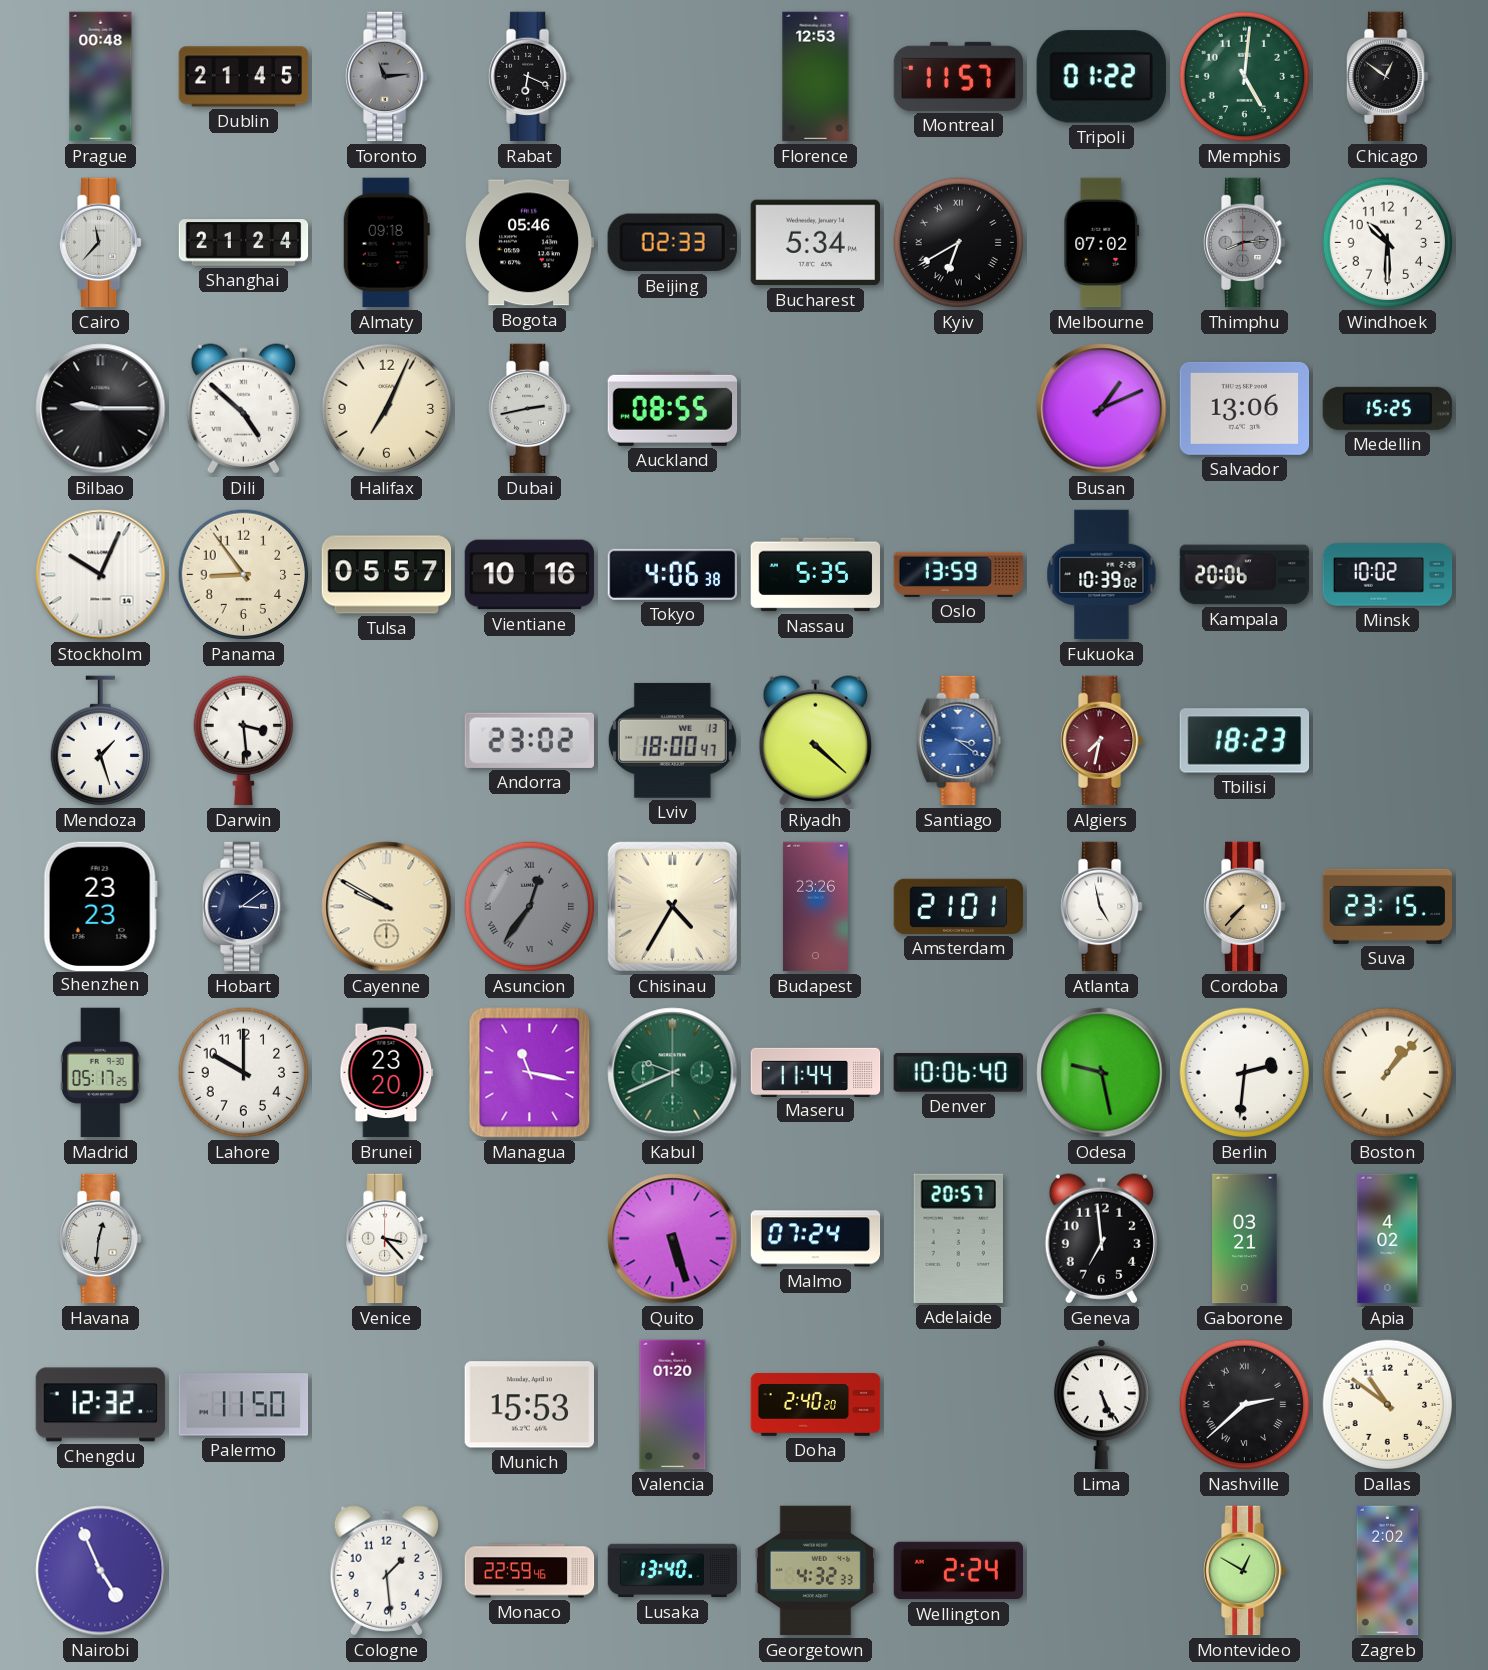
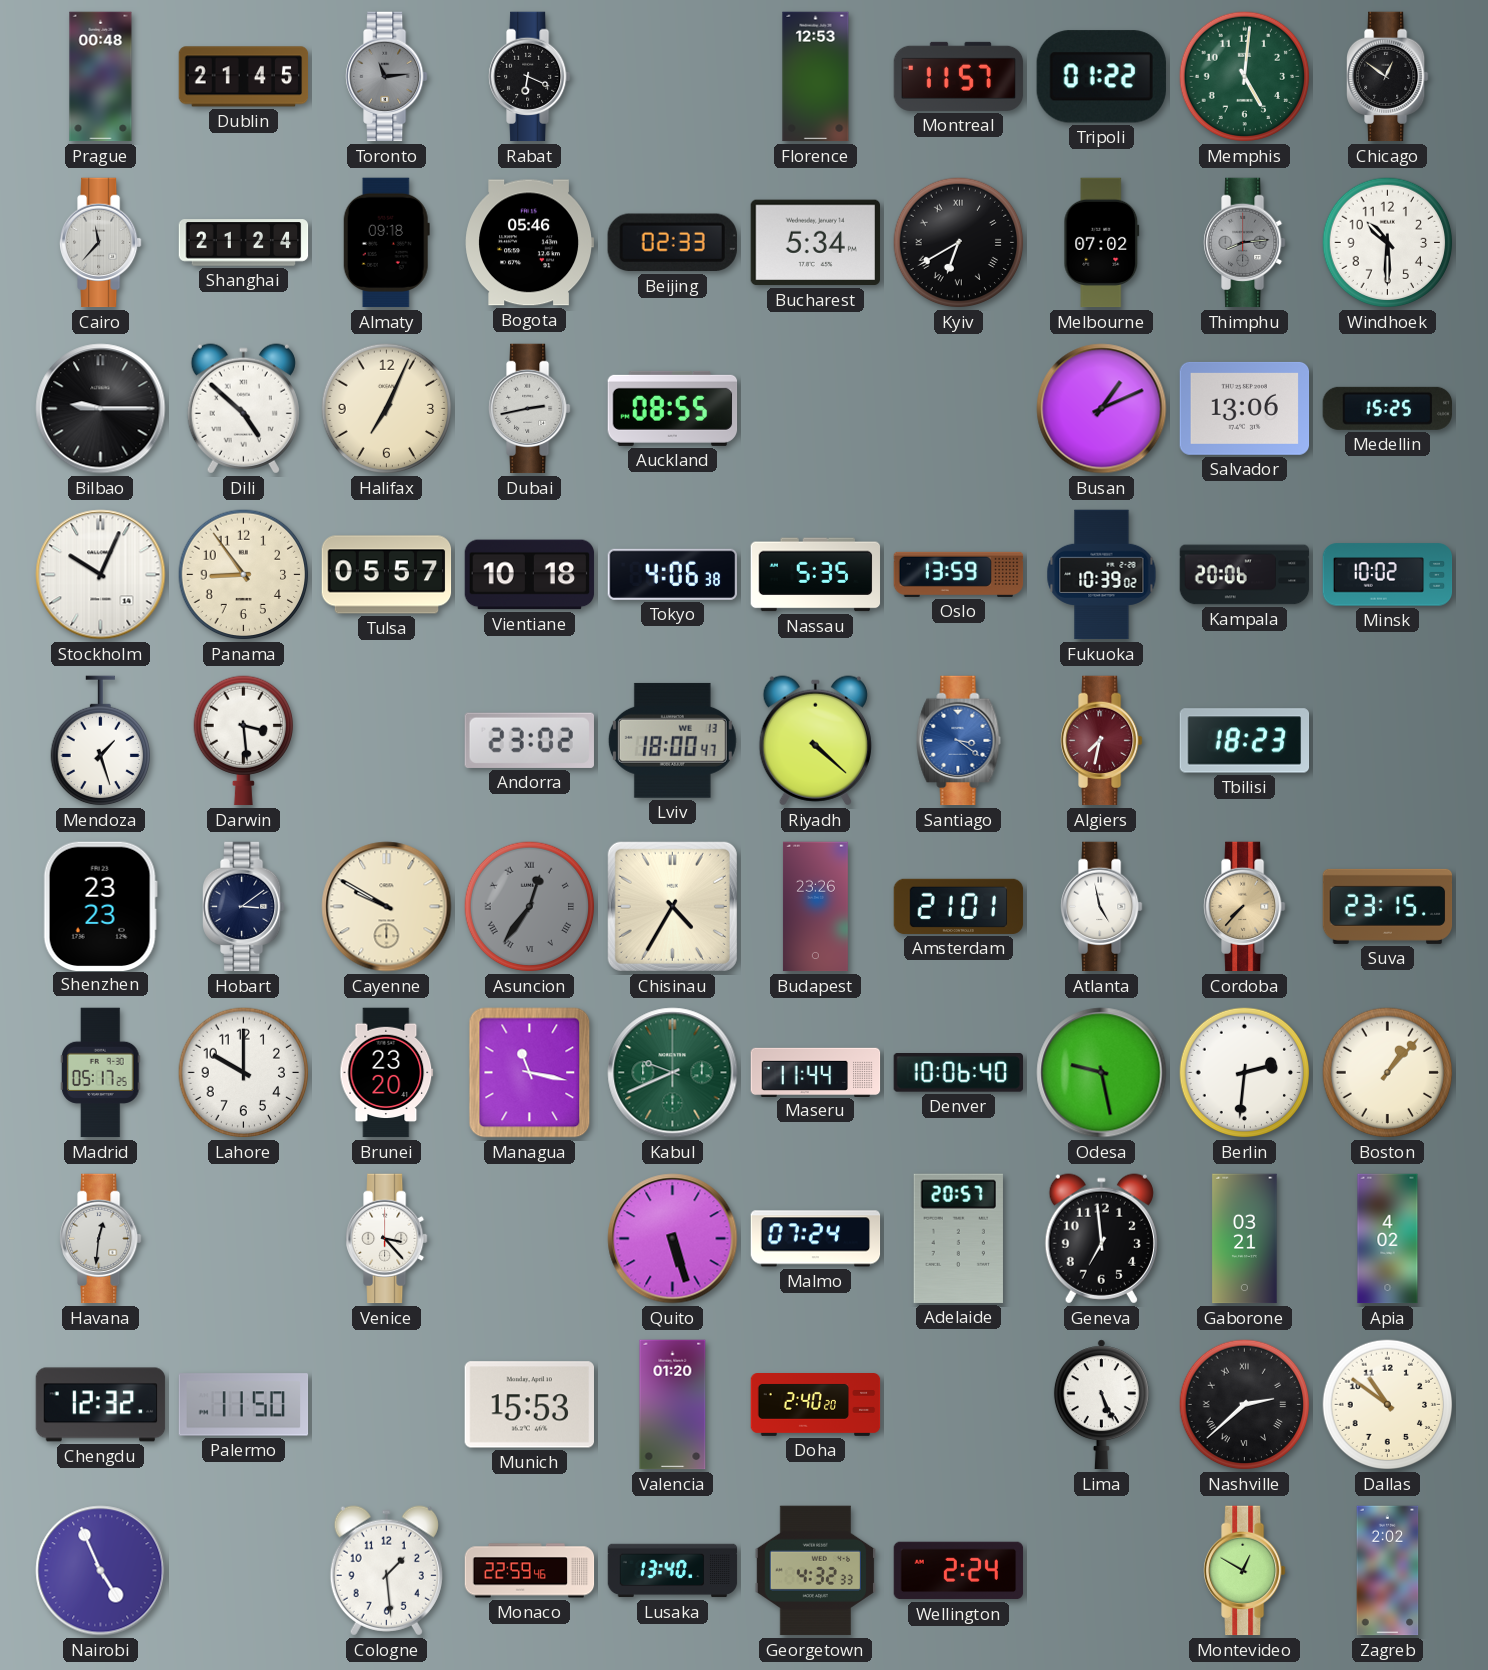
Vientiane: 10:16 -> 10:18 (530, 575)
